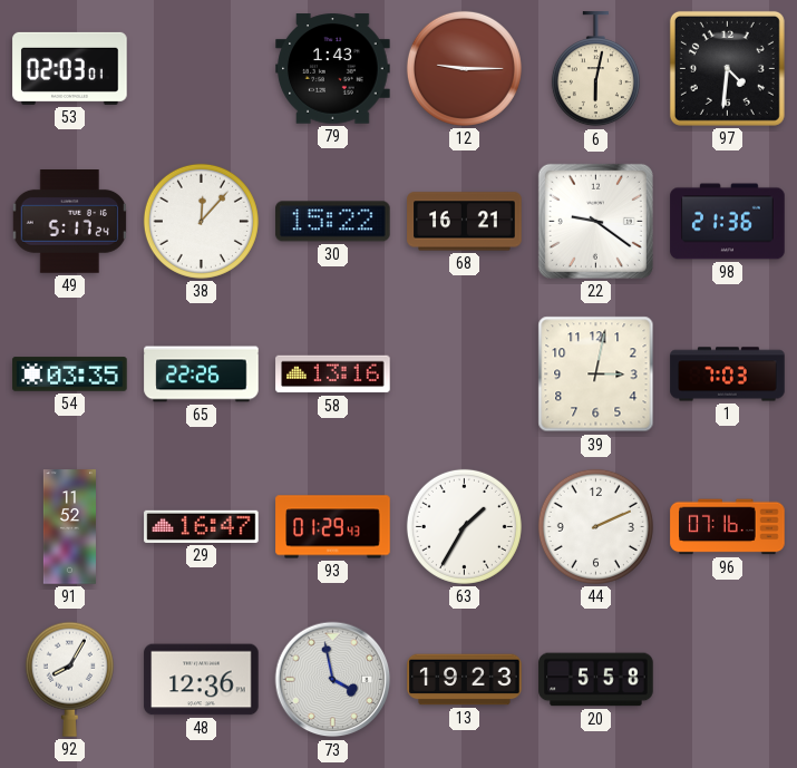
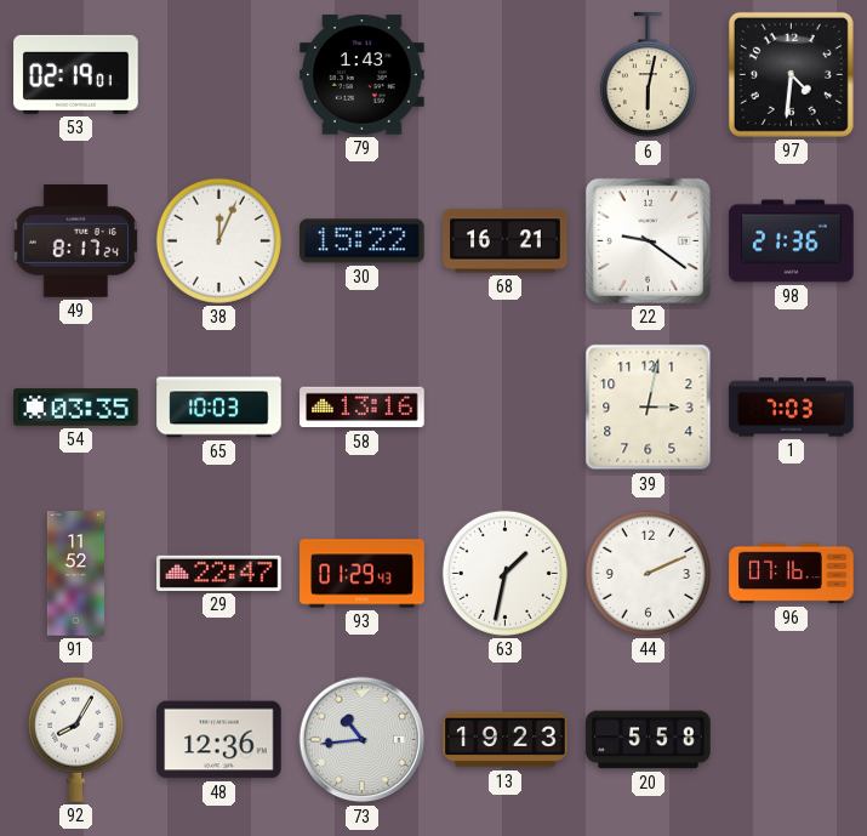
53: 02:03 -> 02:19 (76, 74)
12: 9:15 -> none (464, 68)
49: 5:17 -> 8:17 (75, 241)
38: 12:07 -> 12:04 (218, 240)
65: 22:26 -> 10:03 (219, 408)
29: 16:47 -> 22:47 (219, 573)
63: 1:35 -> 1:32 (504, 573)
73: 3:58 -> 10:44 (363, 740)
